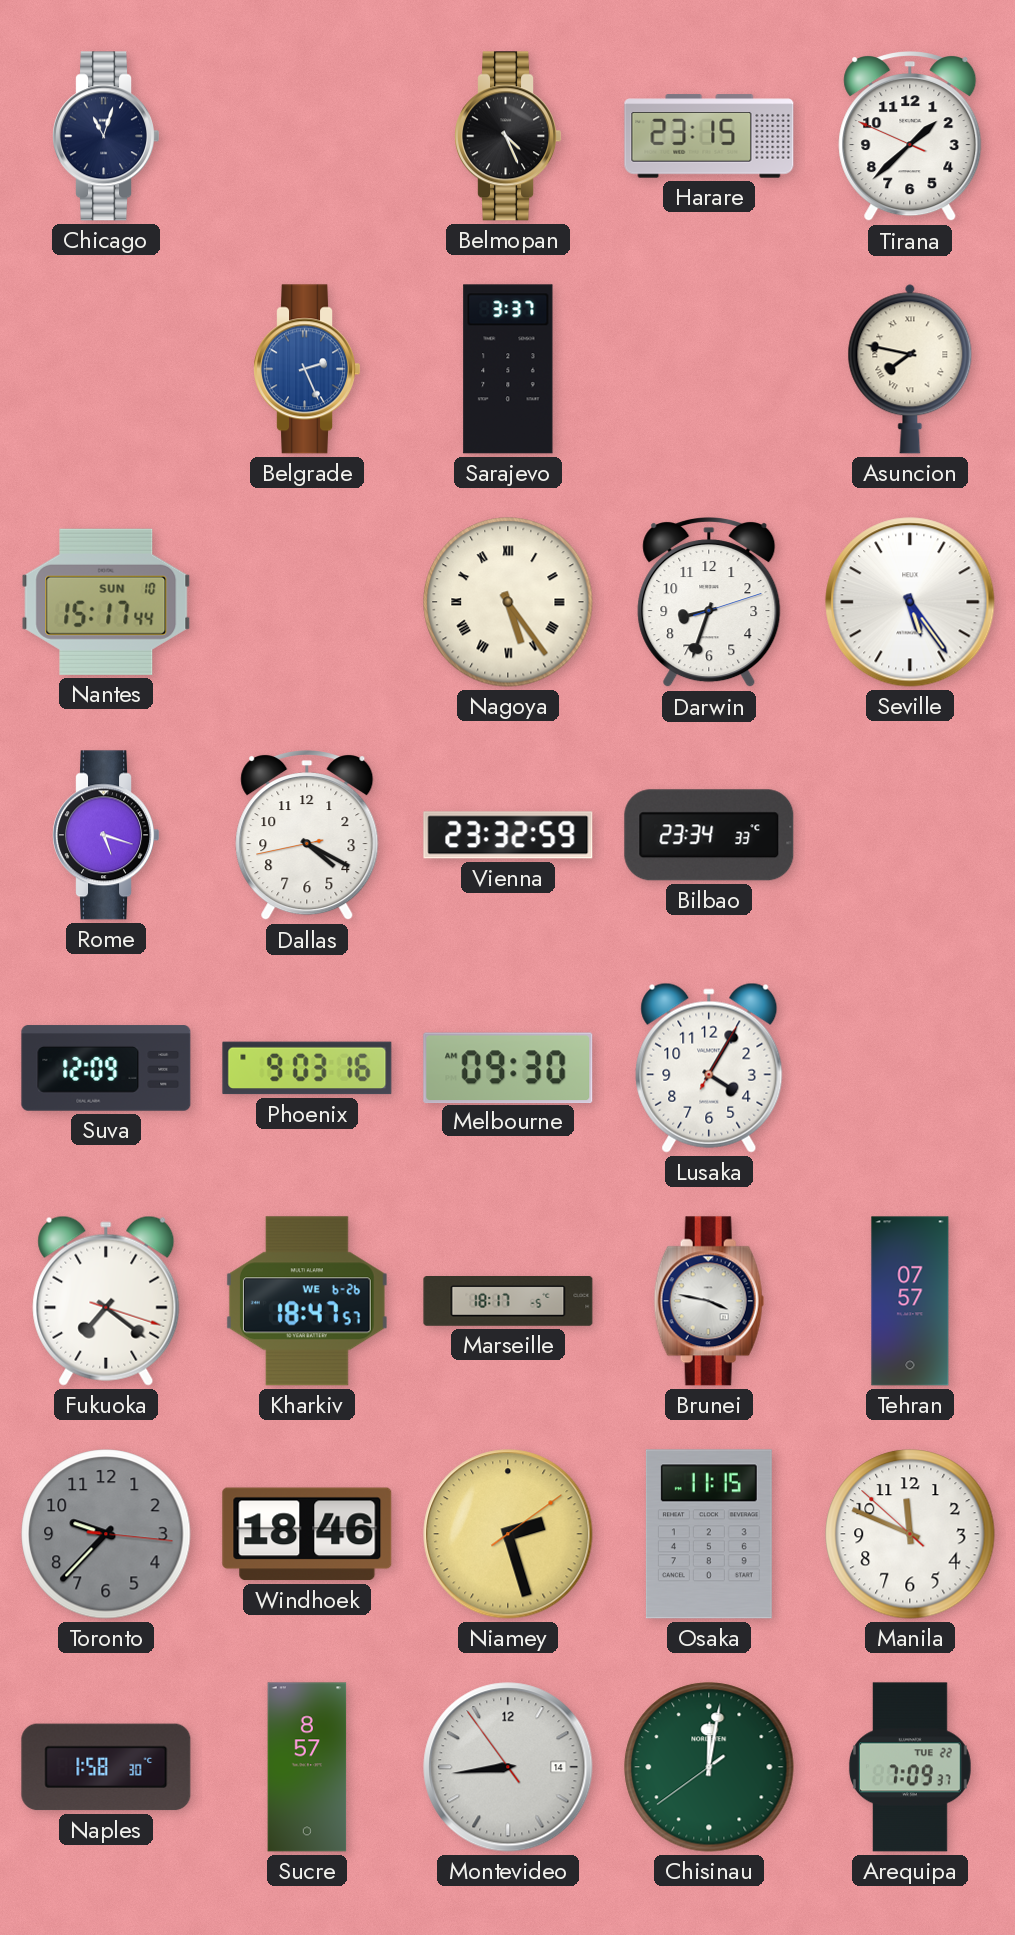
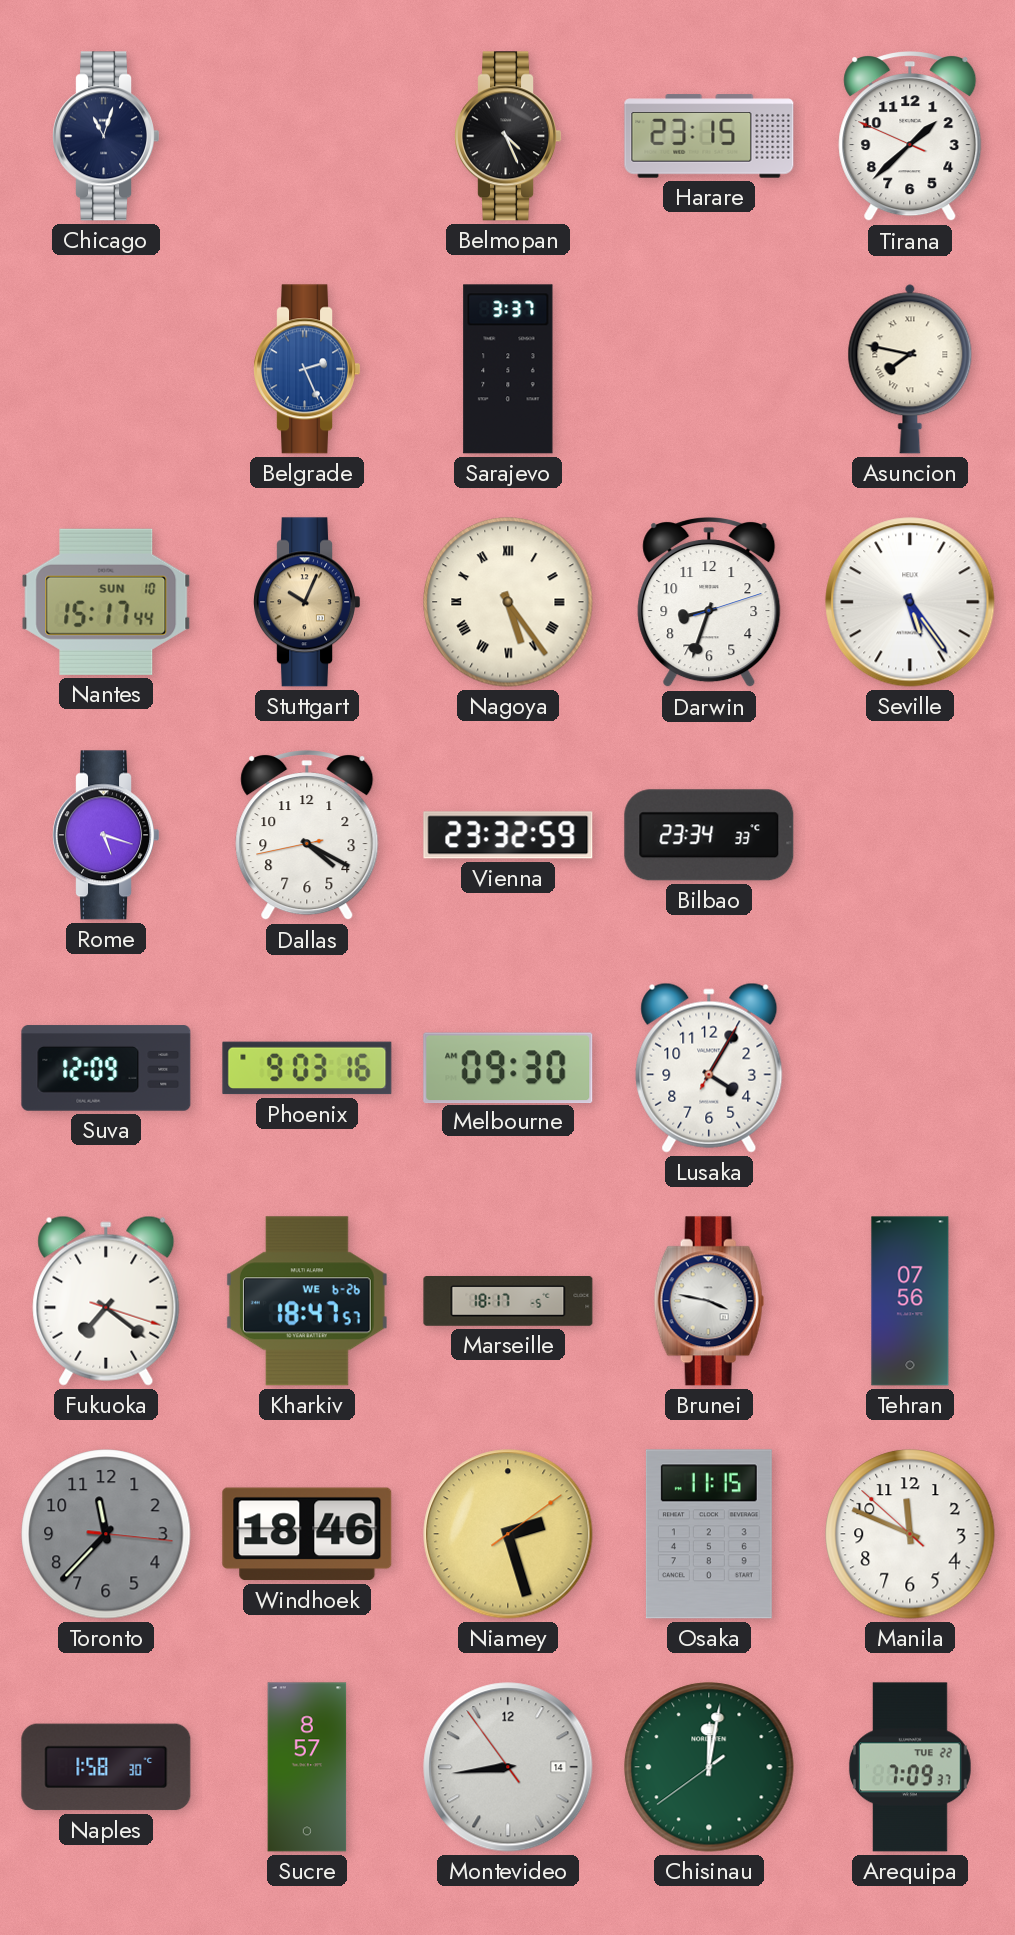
Stuttgart: none -> 10:04 (306, 602)
Tehran: 07:57 -> 07:56 (910, 1301)
Toronto: 9:37 -> 11:37 (106, 1534)
